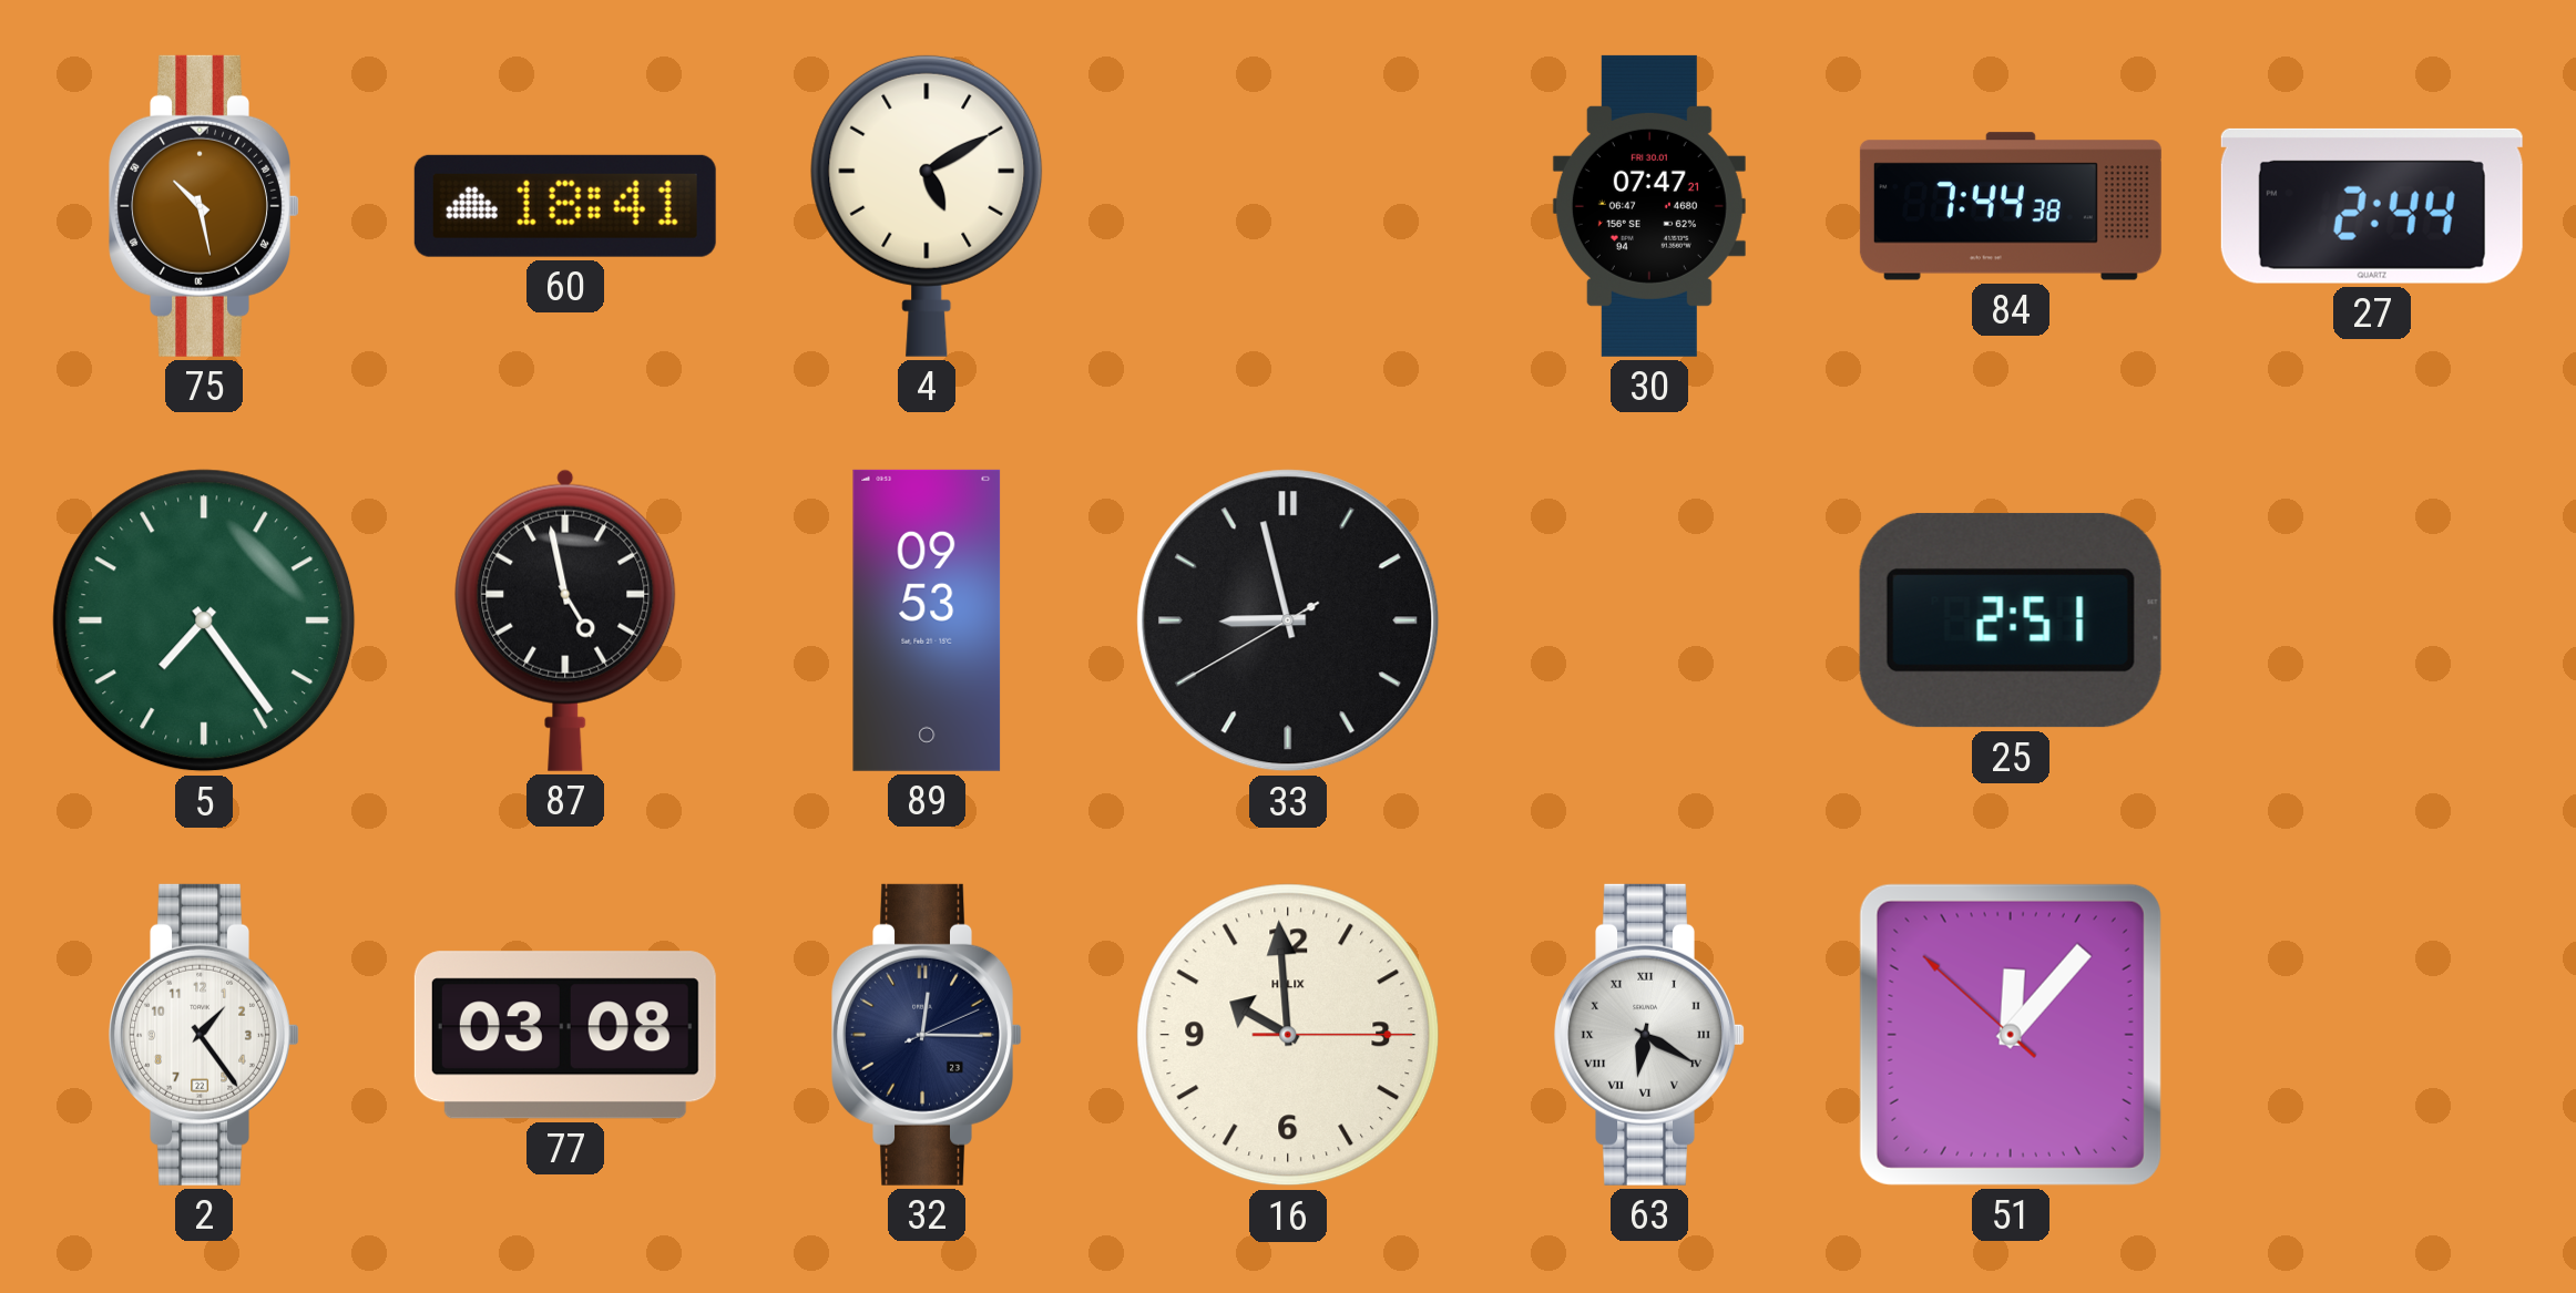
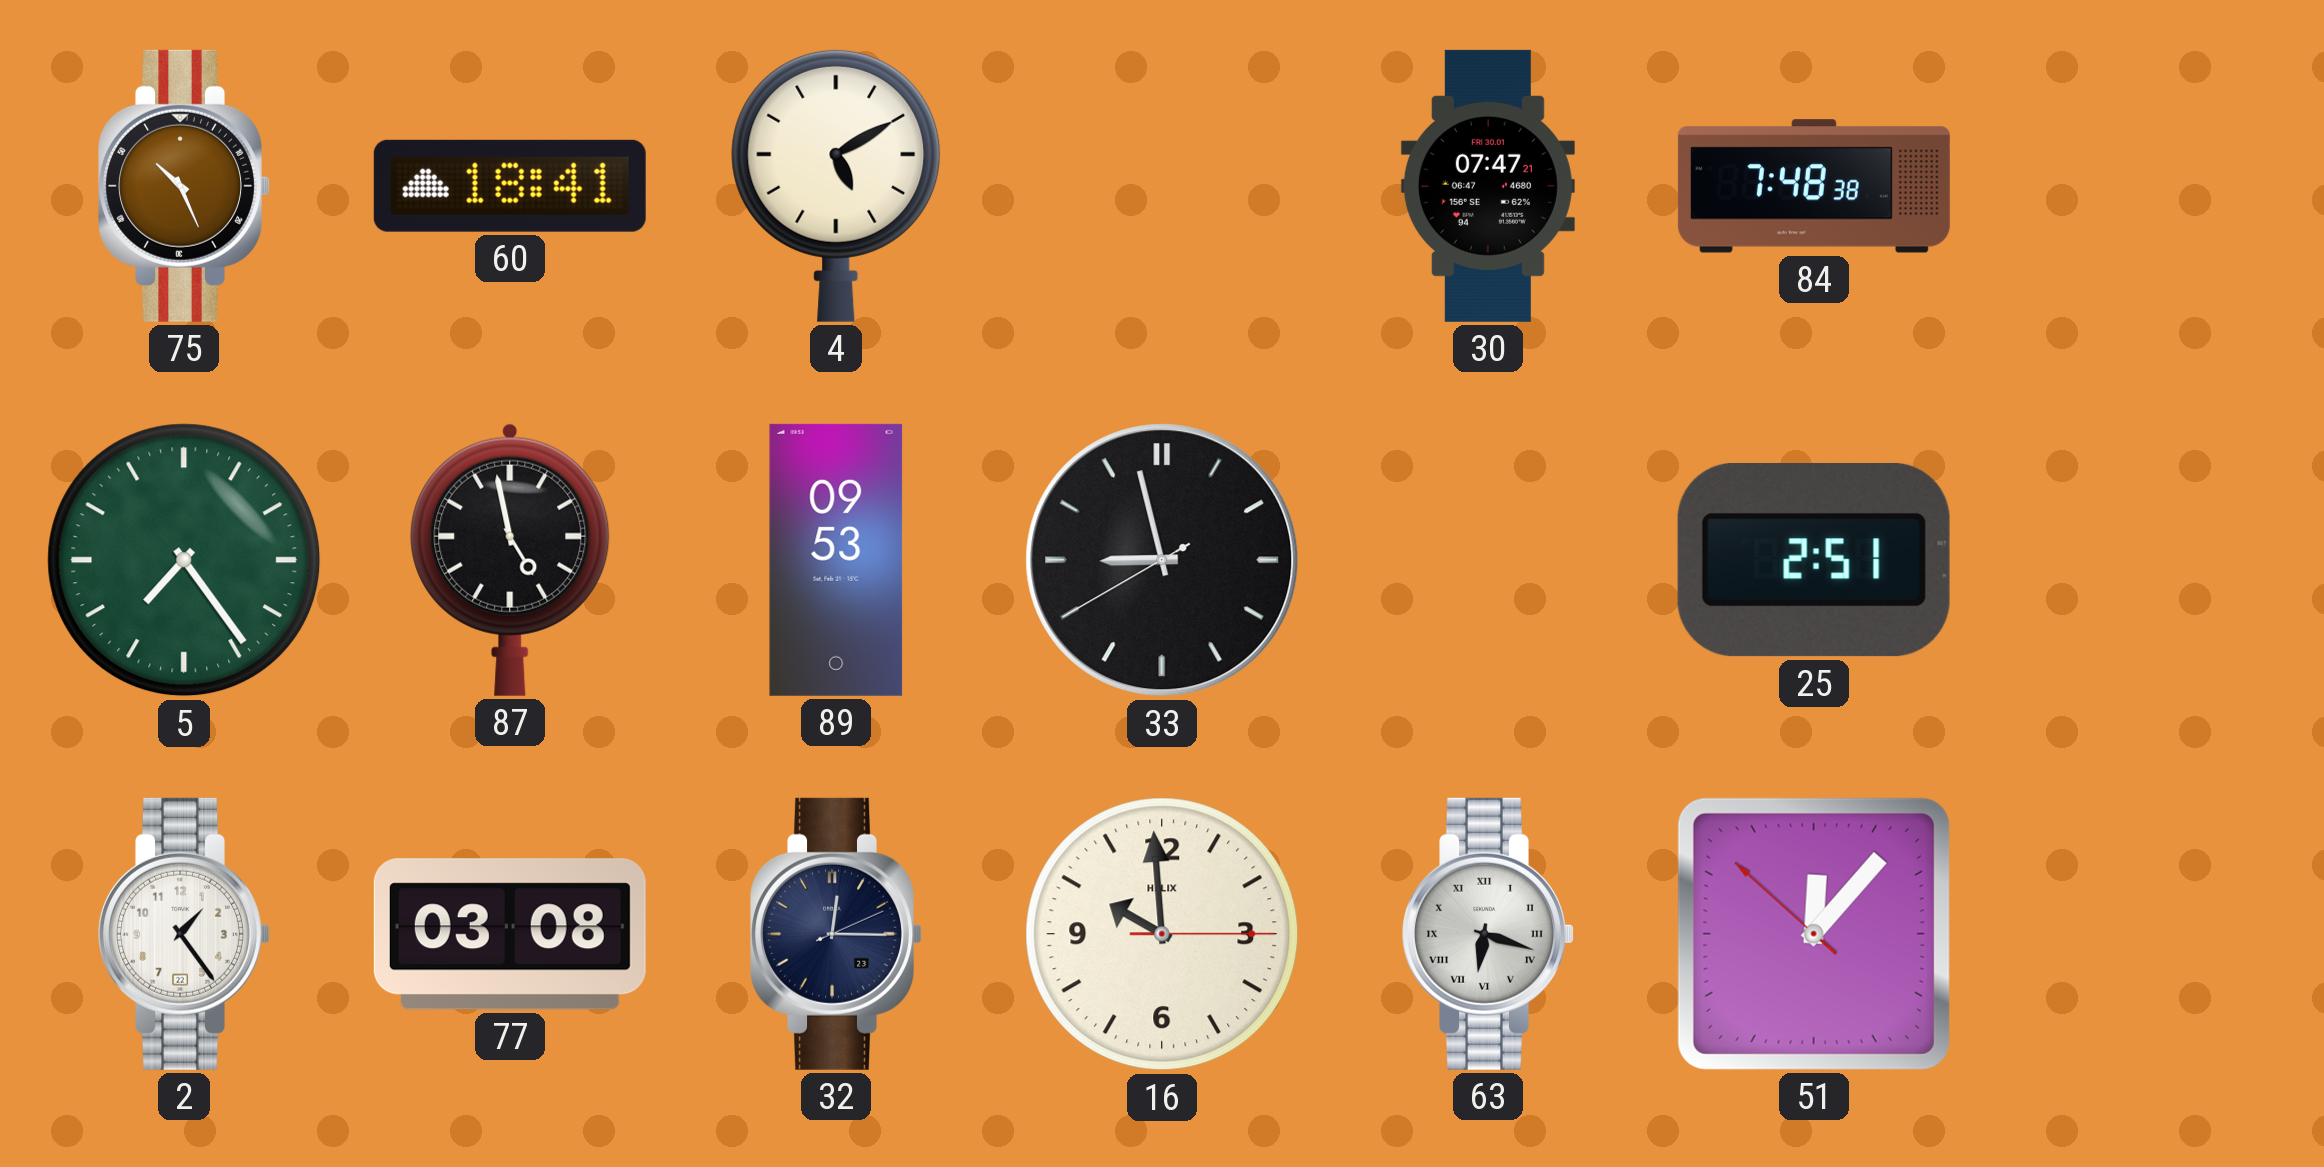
75: 10:28 -> 10:26 (184, 186)
84: 7:44 -> 7:48 (1814, 186)
27: 2:44 -> none (2372, 206)
63: 6:20 -> 6:18 (1488, 934)
